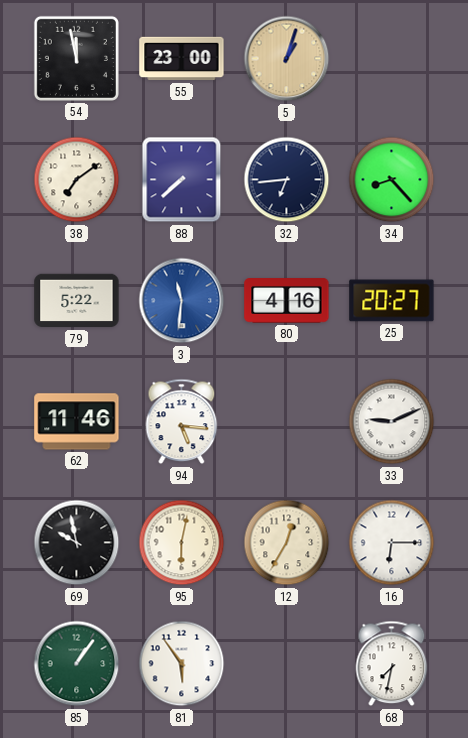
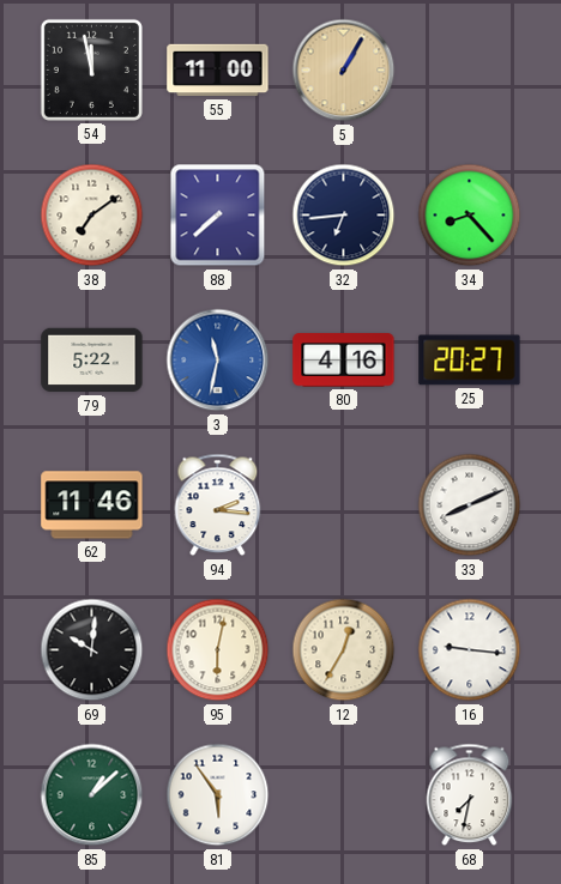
55: 23:00 -> 11:00 (218, 71)
5: 1:03 -> 1:05 (344, 71)
3: 11:31 -> 11:32 (218, 361)
94: 5:16 -> 2:16 (218, 505)
33: 9:11 -> 8:11 (470, 505)
69: 9:58 -> 10:01 (92, 650)
16: 6:15 -> 9:16 (470, 650)
85: 1:06 -> 1:08 (92, 795)
